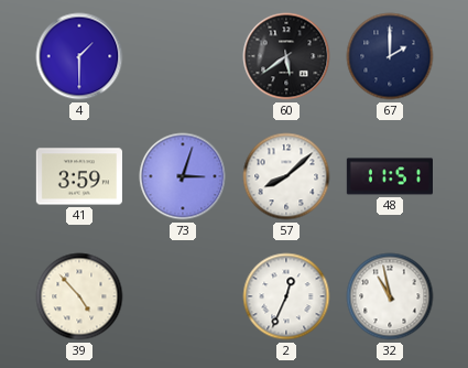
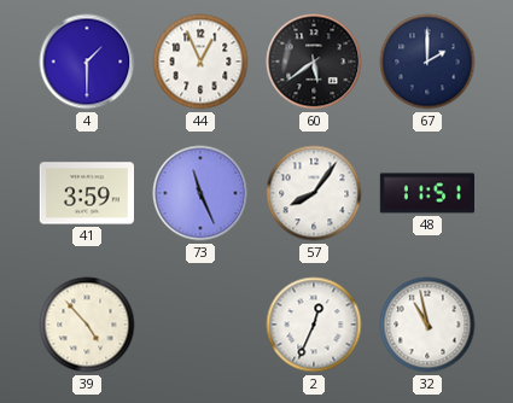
44: none -> 12:56 (200, 62)
73: 3:03 -> 11:26 (200, 193)
57: 8:08 -> 8:06 (314, 193)
